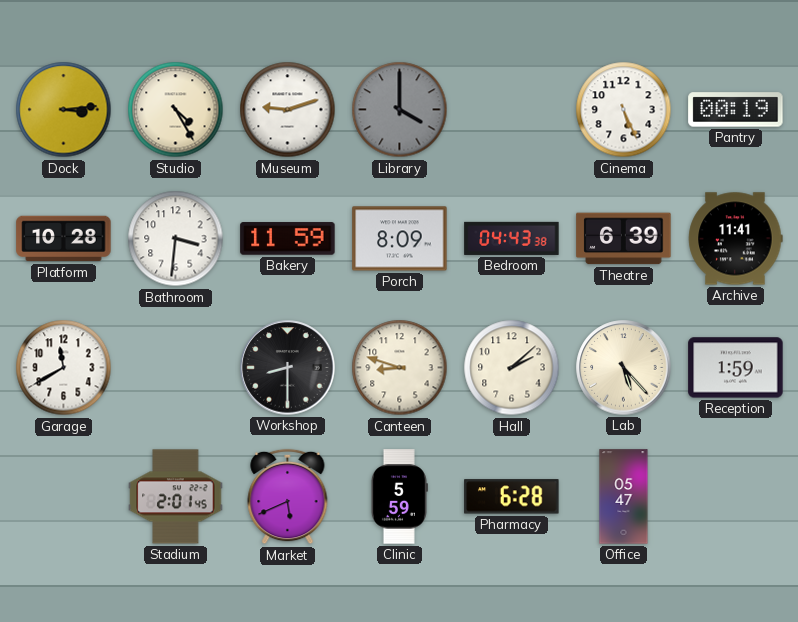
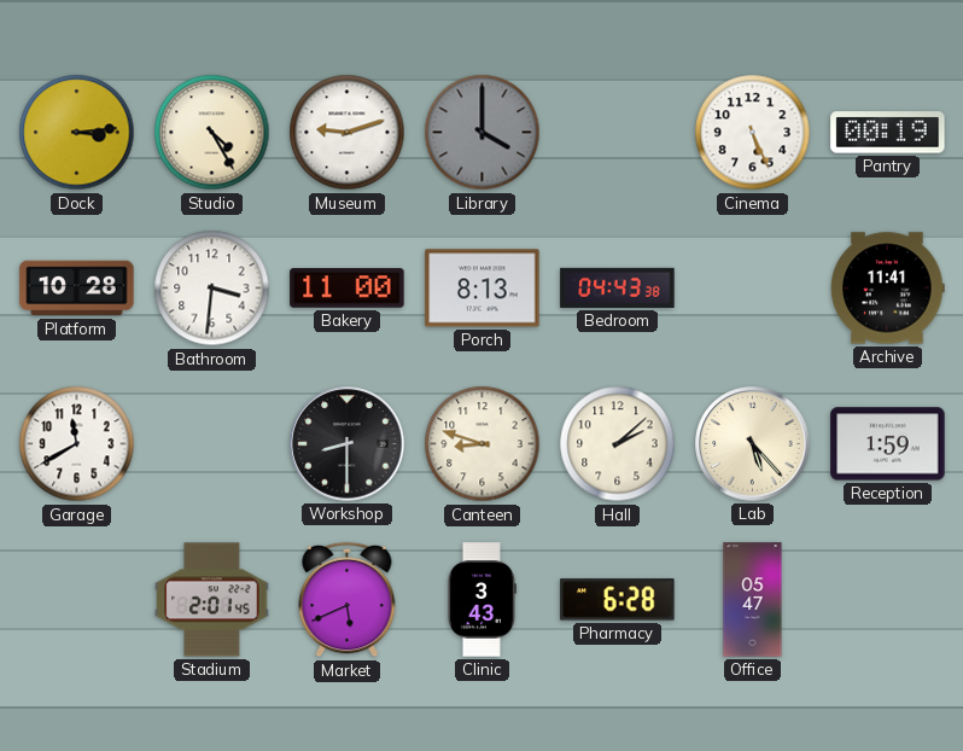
Bakery: 11:59 -> 11:00 (348, 289)
Porch: 8:09 -> 8:13 (483, 289)
Theatre: 6:39 -> none (624, 239)
Clinic: 5:59 -> 3:43 (482, 600)
